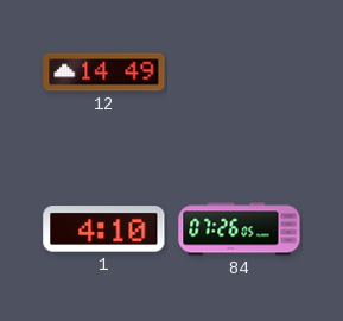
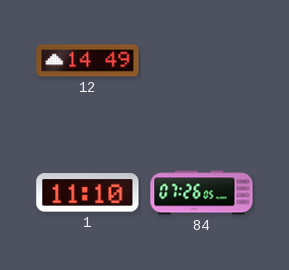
1: 4:10 -> 11:10 (88, 193)
